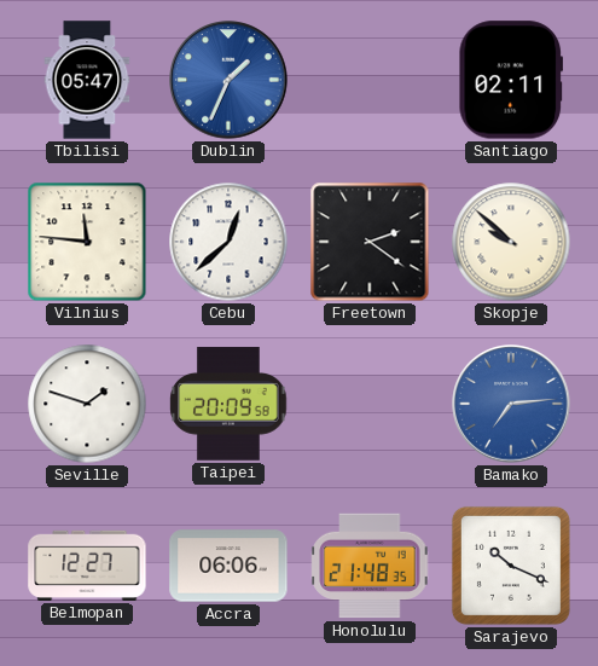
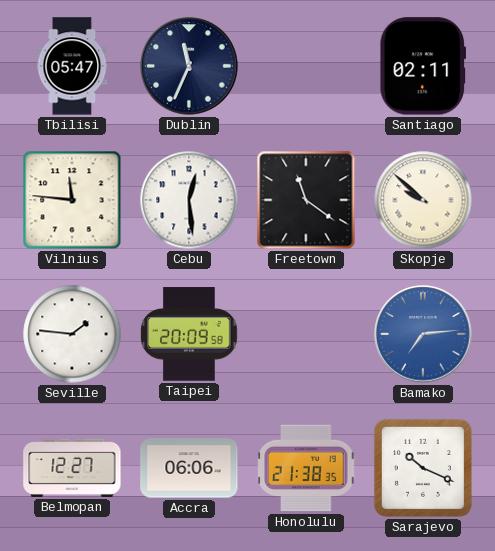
Dublin: 1:34 -> 11:34 (189, 66)
Dublin dial: blue -> navy (189, 66)
Cebu: 12:38 -> 12:29 (189, 200)
Freetown: 2:21 -> 11:21 (306, 200)
Seville: 1:48 -> 1:46 (72, 334)
Honolulu: 21:48 -> 21:38 (306, 468)
